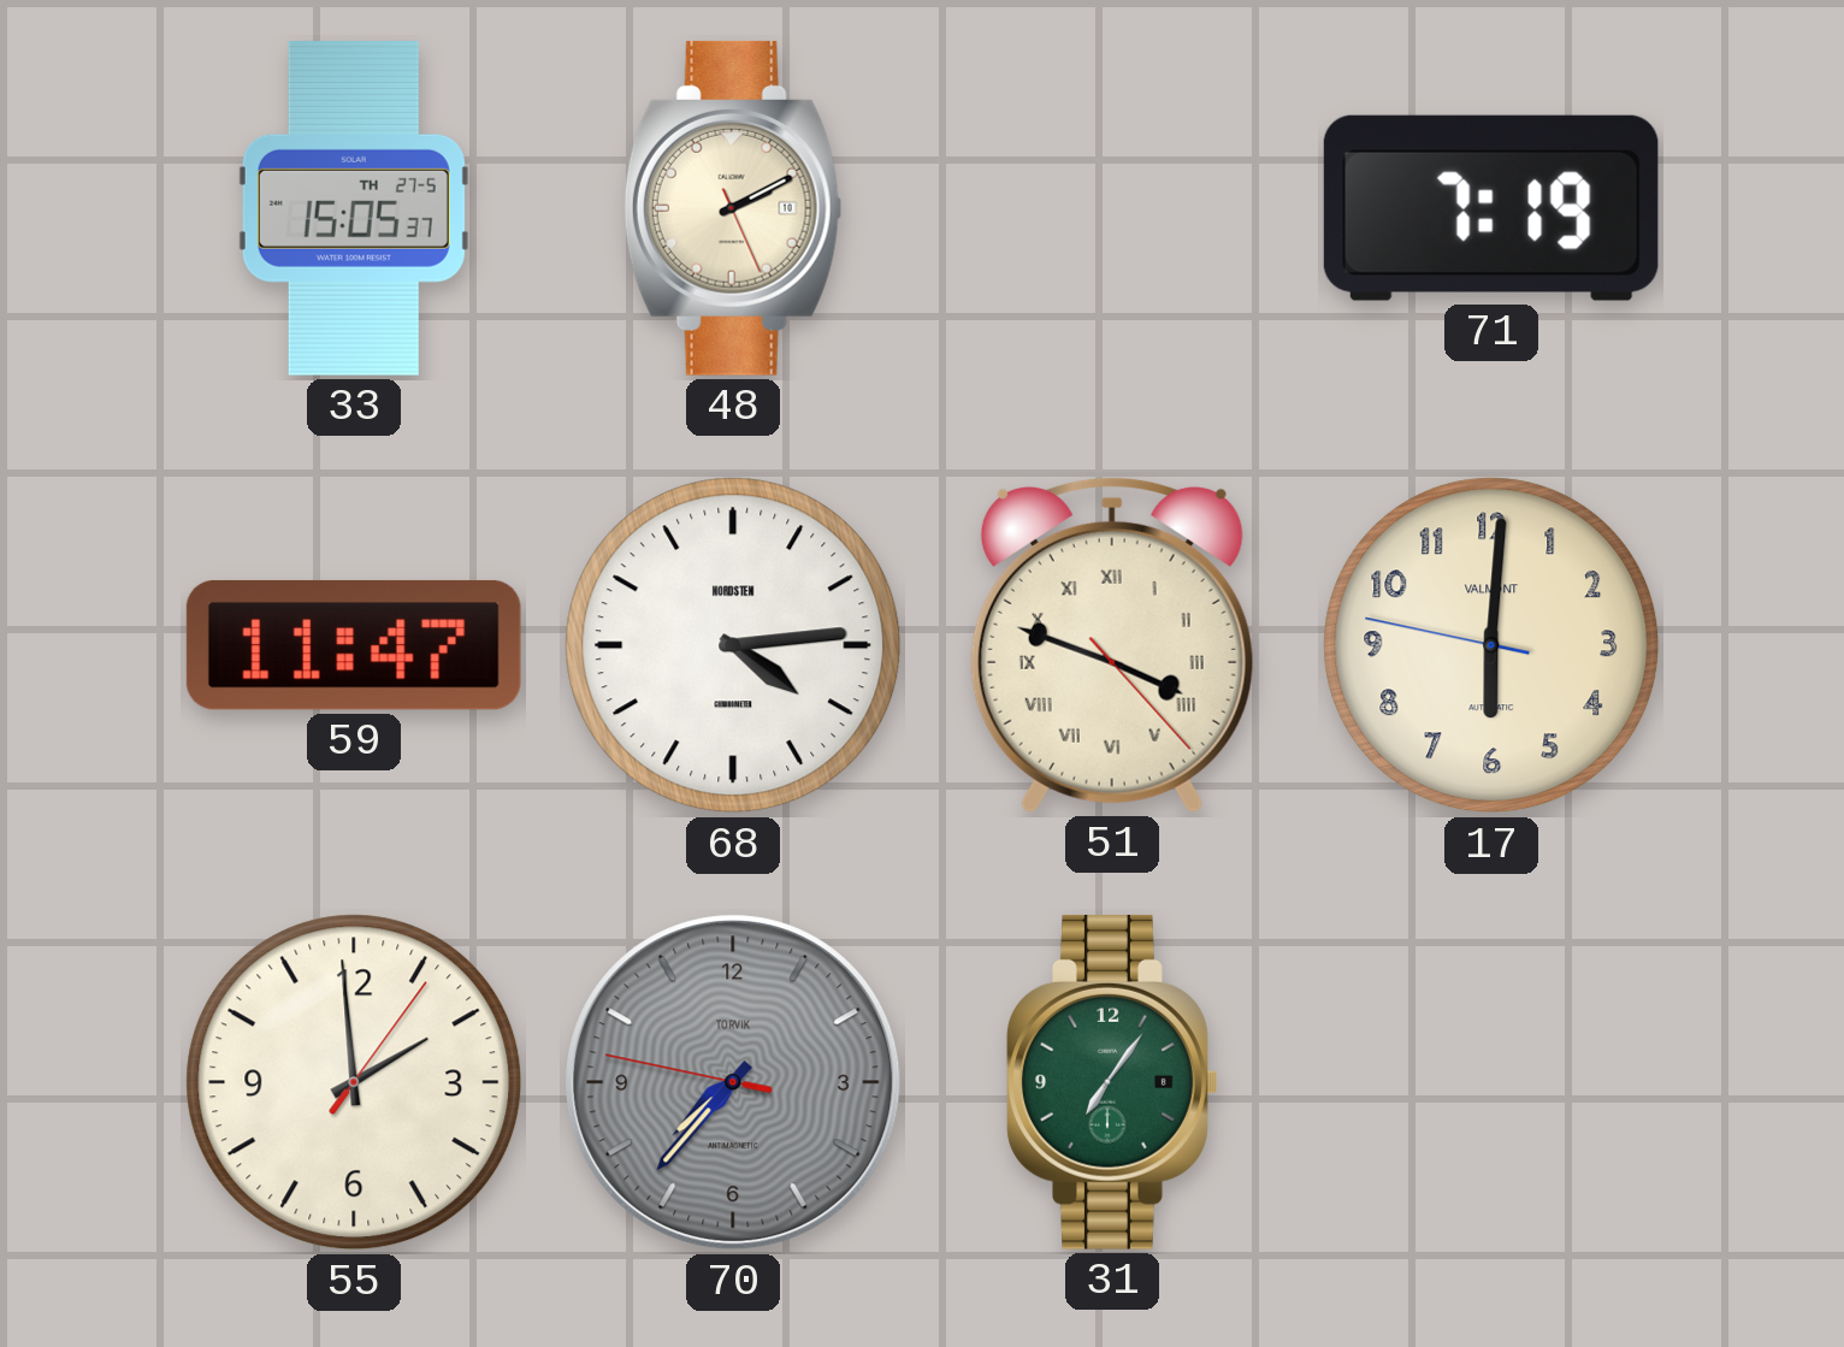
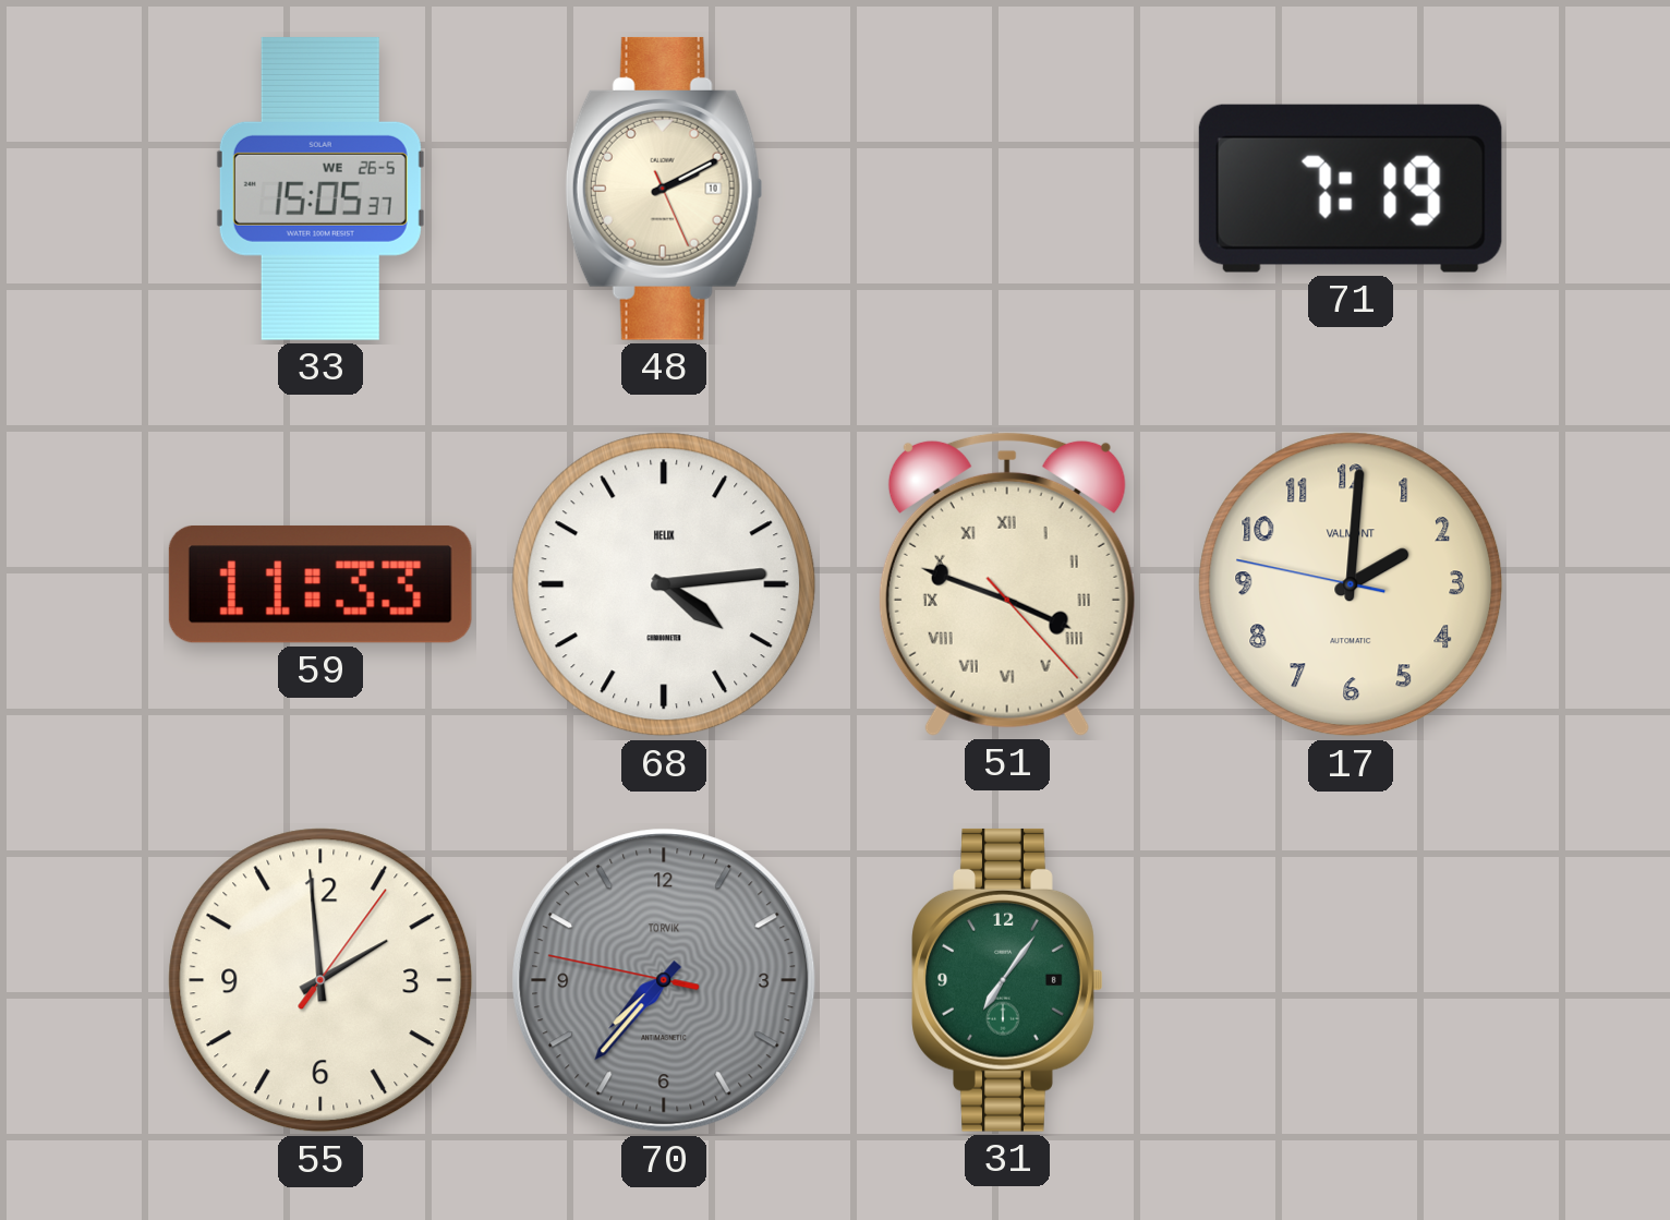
33 date: TH 27-5 -> WE 26-5 (320, 189)
59: 11:47 -> 11:33 (320, 584)
68 brand: NORDSTEN -> HELIX (664, 584)
17: 6:00 -> 2:00 (1351, 584)
